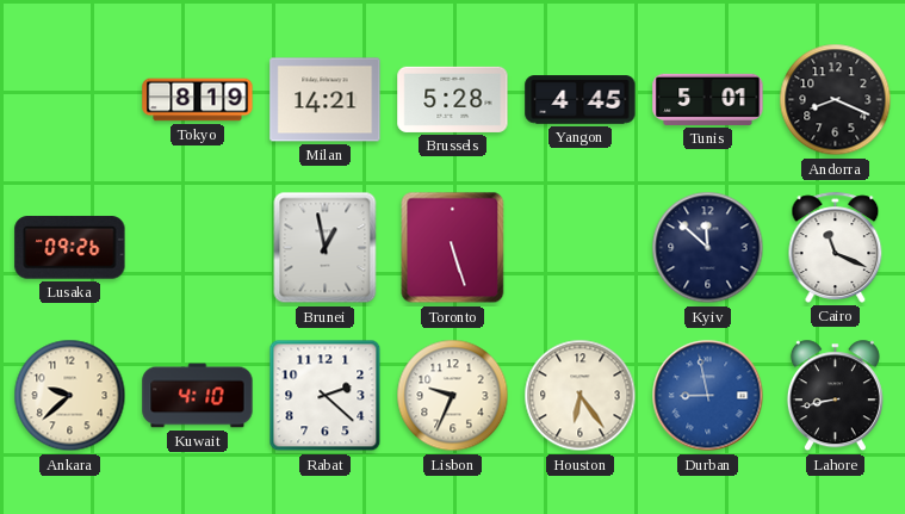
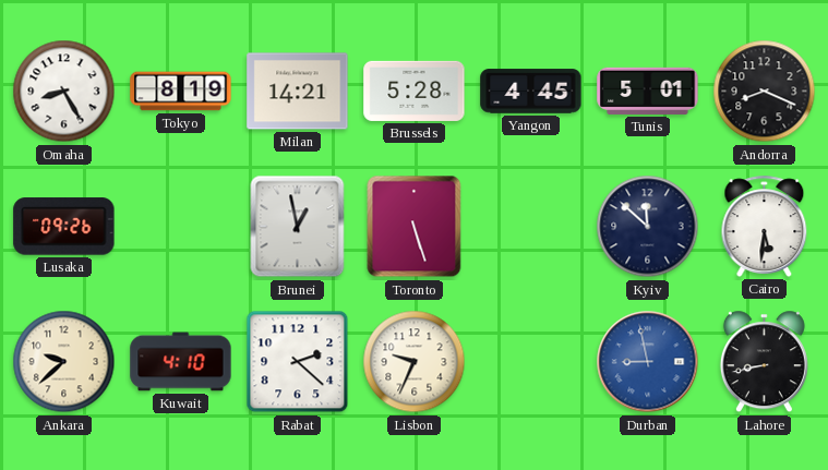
Omaha: none -> 8:25 (64, 92)
Cairo: 11:19 -> 5:31 (765, 226)
Houston: 6:24 -> none (581, 396)
